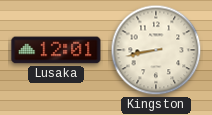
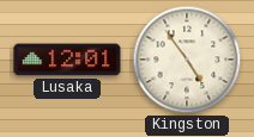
Kingston: 8:43 -> 4:54 (187, 60)
